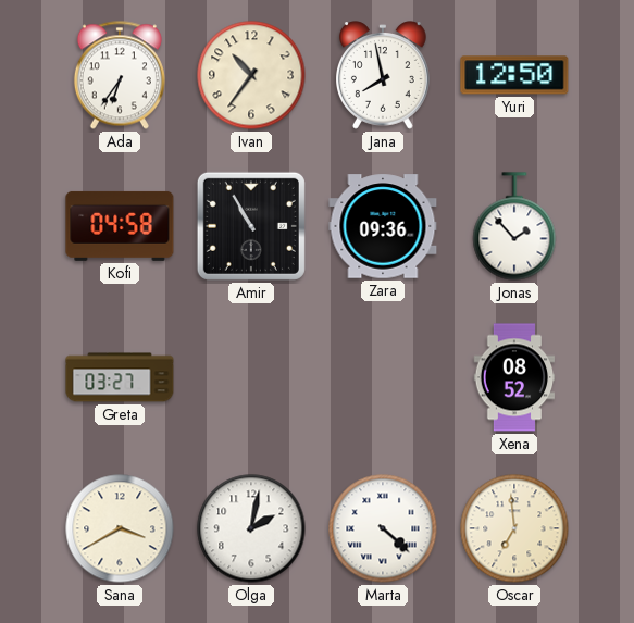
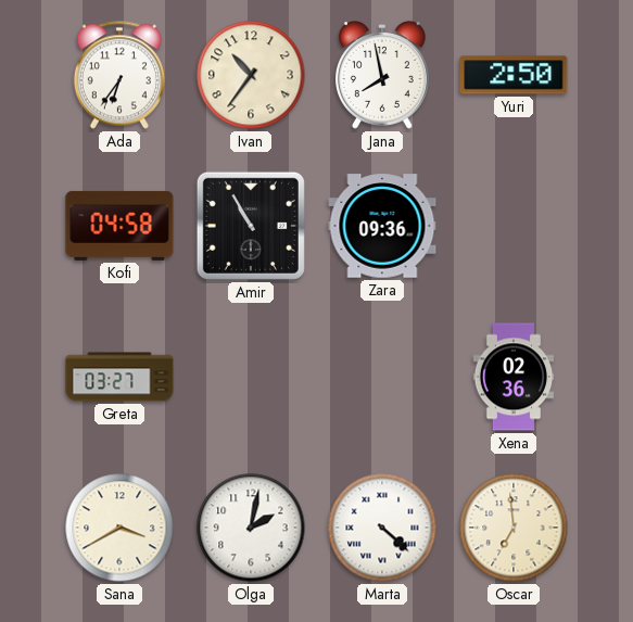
Yuri: 12:50 -> 2:50 (514, 75)
Jonas: 1:53 -> none (514, 226)
Xena: 08:52 -> 02:36 (514, 377)
